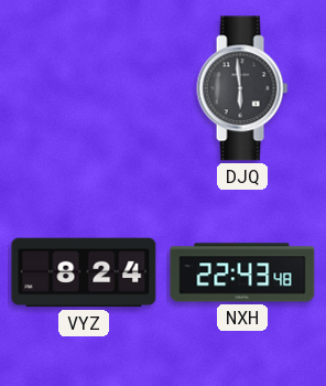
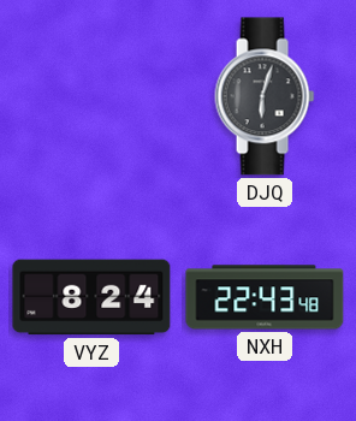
DJQ: 5:59 -> 6:03 (265, 96)
